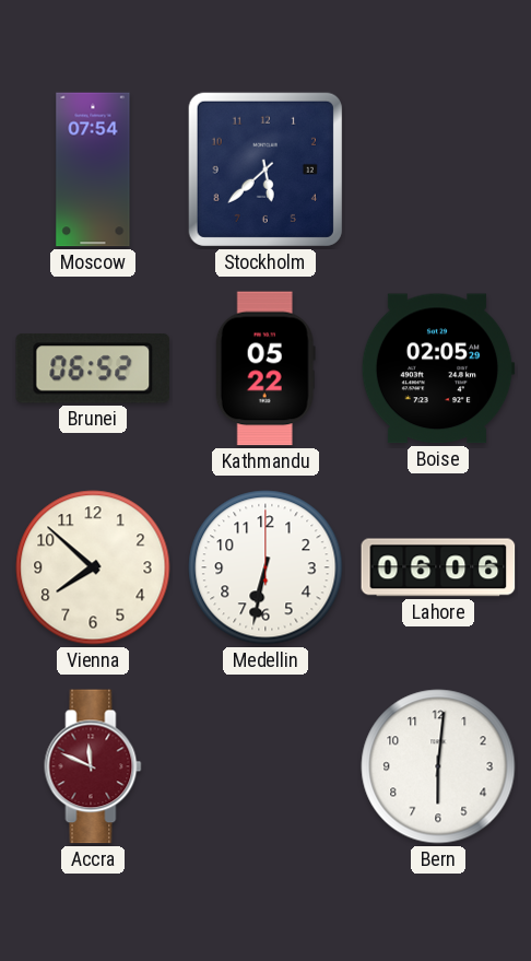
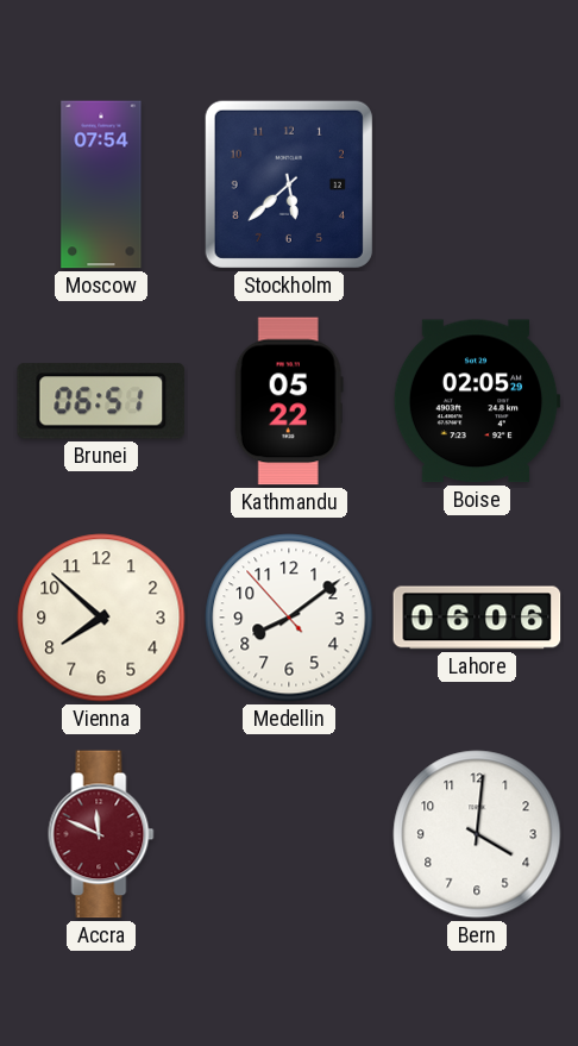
Brunei: 06:52 -> 06:51 (101, 401)
Medellin: 6:32 -> 8:08 (289, 618)
Bern: 6:01 -> 4:01 (477, 834)
